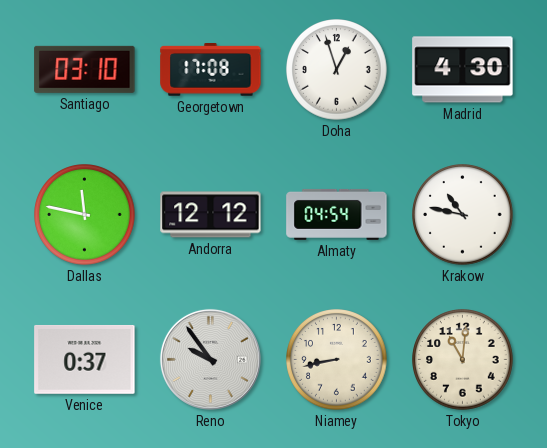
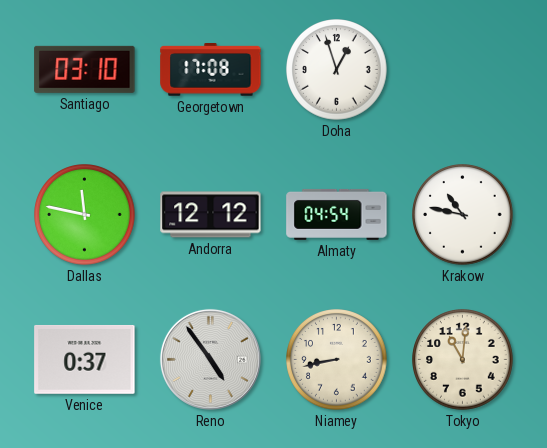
Madrid: 4:30 -> none (463, 70)
Reno: 9:54 -> 4:54 (210, 359)
